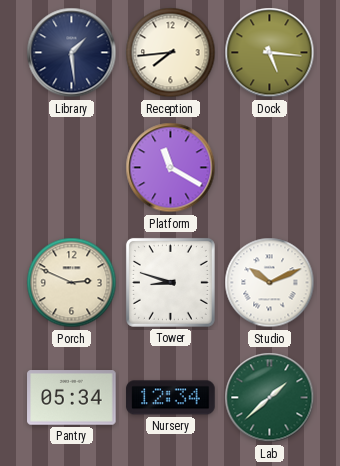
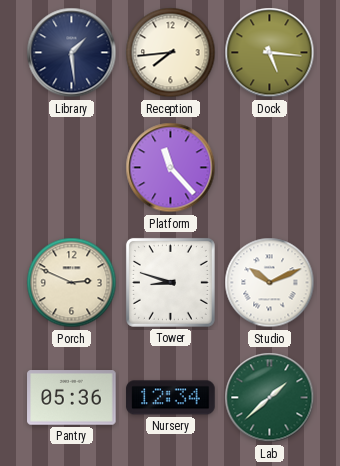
Platform: 11:20 -> 11:23 (171, 168)
Pantry: 05:34 -> 05:36 (72, 398)
